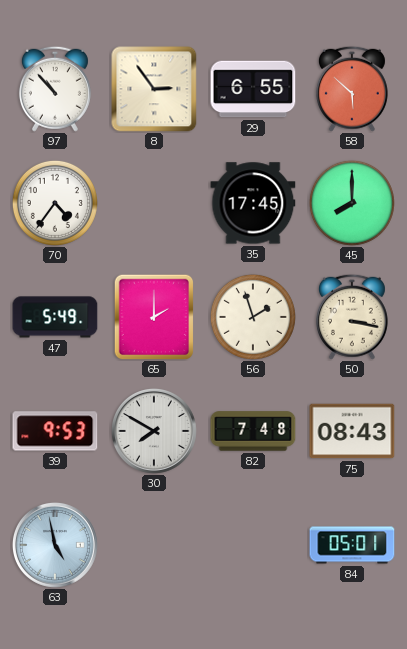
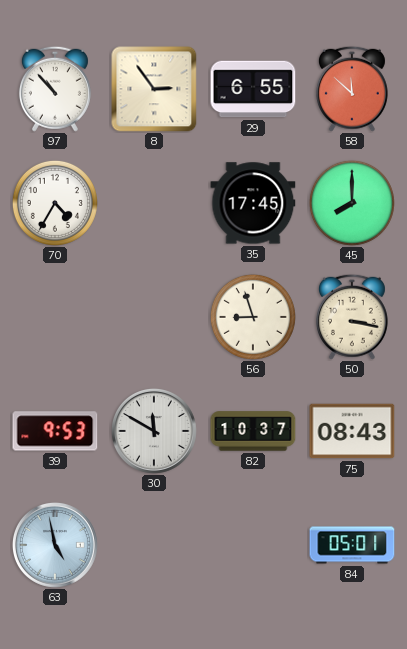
58: 5:52 -> 11:52 (352, 89)
70: 4:36 -> 4:35 (55, 203)
47: 5:49 -> none (55, 317)
65: 2:00 -> none (154, 317)
56: 1:57 -> 8:57 (253, 317)
30: 7:50 -> 11:50 (154, 431)
82: 7:48 -> 10:37 (253, 431)
